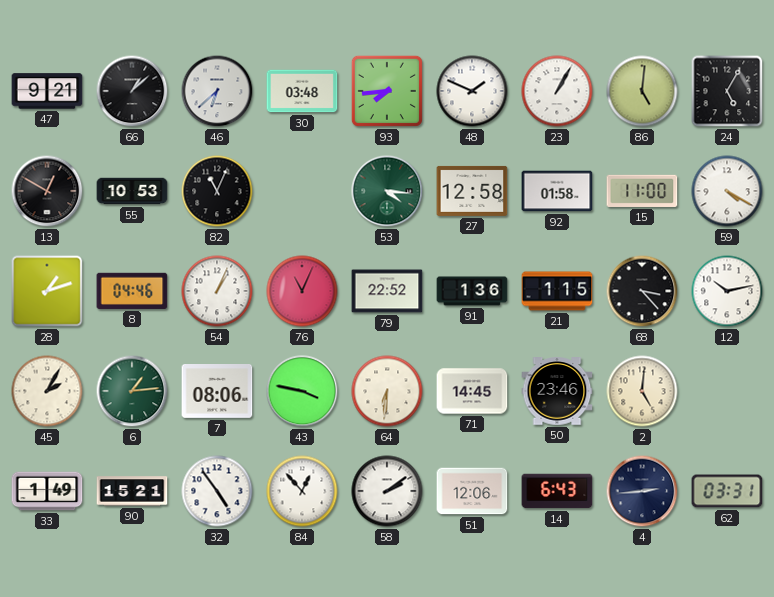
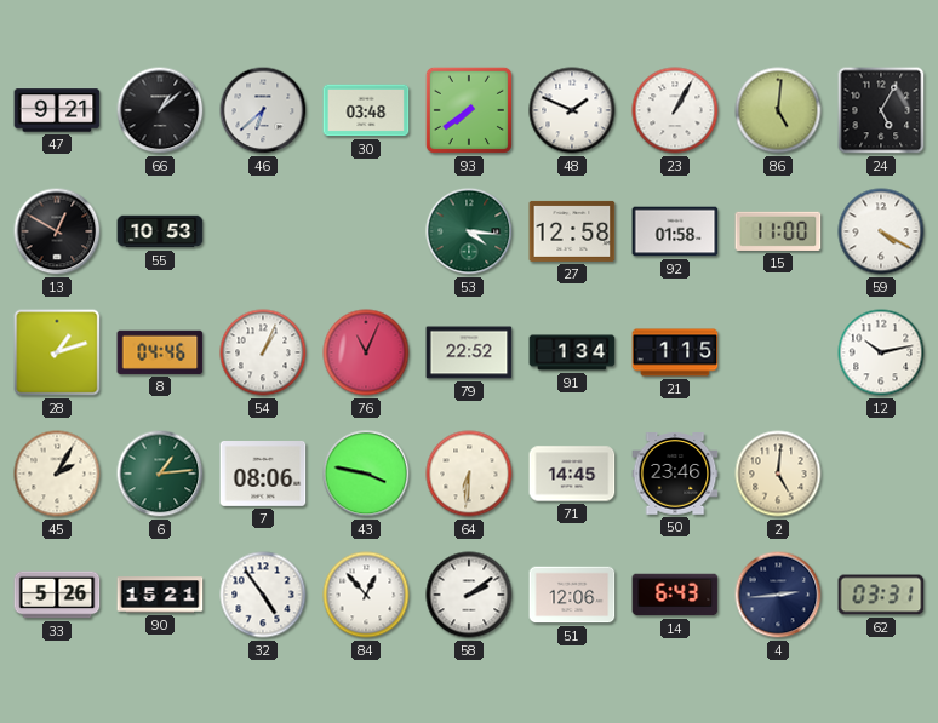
93: 7:44 -> 7:39 (469, 110)
82: 11:04 -> none (217, 191)
91: 1:36 -> 1:34 (572, 352)
68: 3:23 -> none (642, 291)
33: 1:49 -> 5:26 (57, 595)
